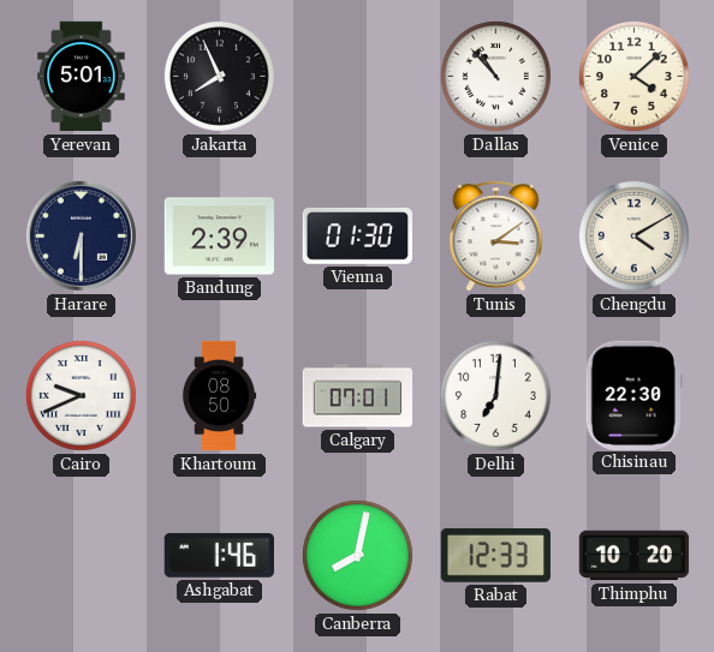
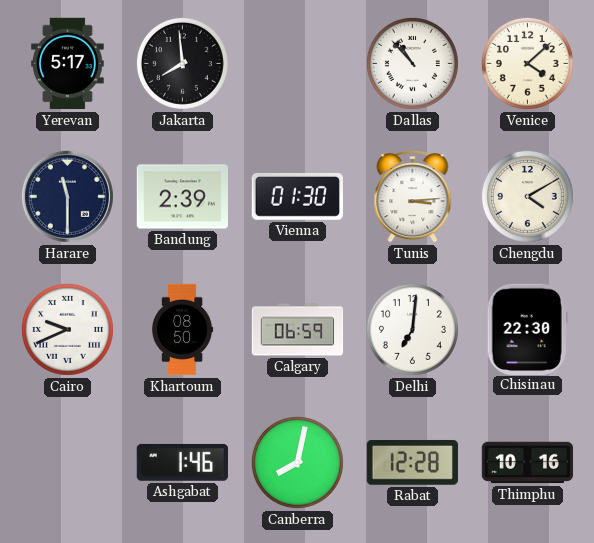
Yerevan: 5:01 -> 5:17 (68, 64)
Jakarta: 7:56 -> 7:59 (182, 63)
Harare: 6:30 -> 11:30 (67, 196)
Tunis: 3:09 -> 3:14 (413, 197)
Calgary: 07:01 -> 06:59 (298, 330)
Rabat: 12:33 -> 12:28 (412, 462)
Thimphu: 10:20 -> 10:16 (528, 463)
